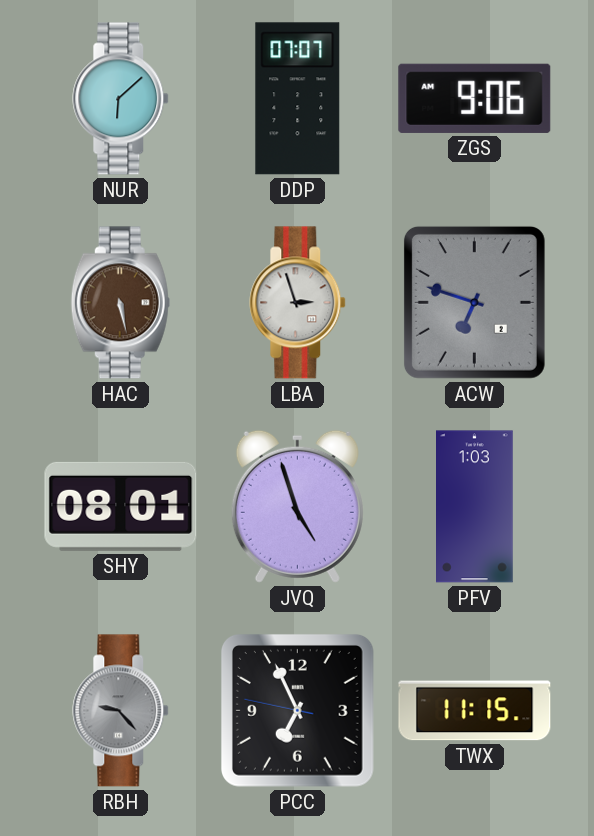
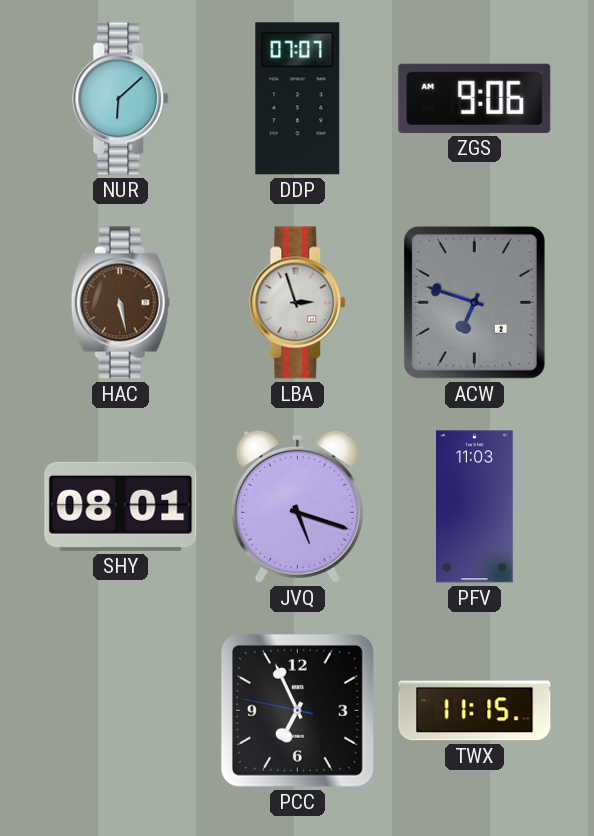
JVQ: 4:57 -> 5:18 (297, 506)
PFV: 1:03 -> 11:03 (475, 507)
RBH: 9:23 -> none (121, 711)
